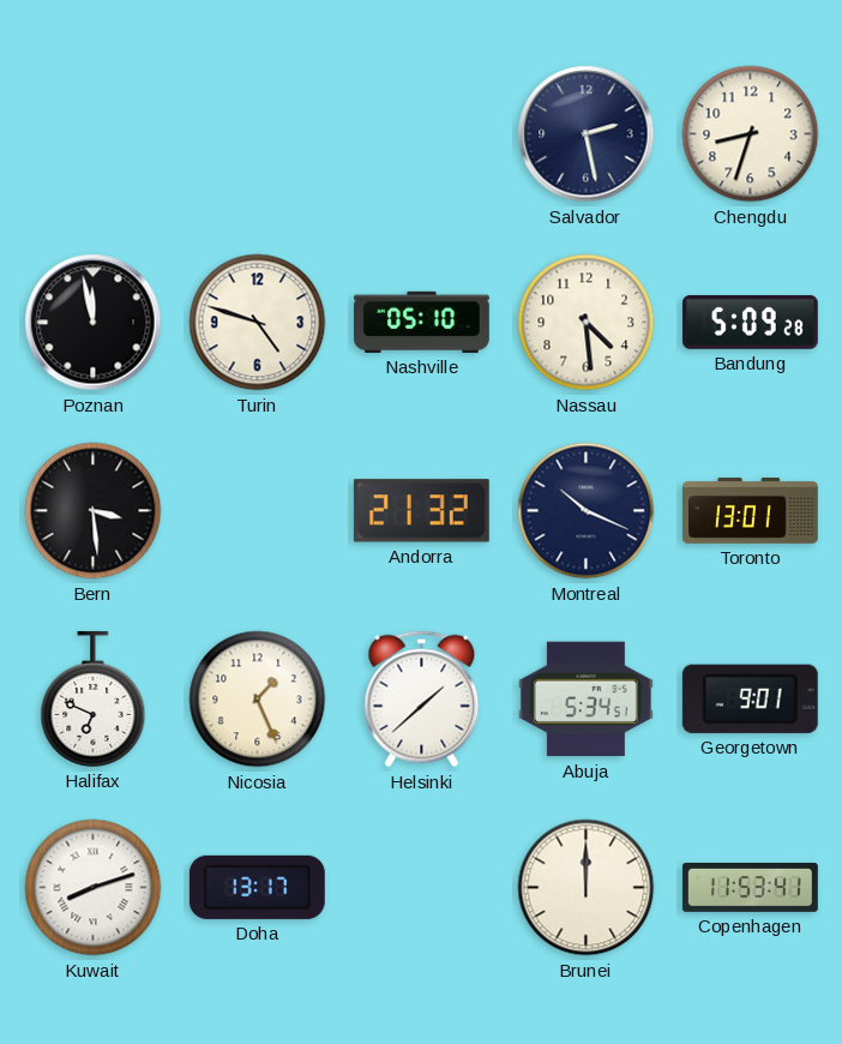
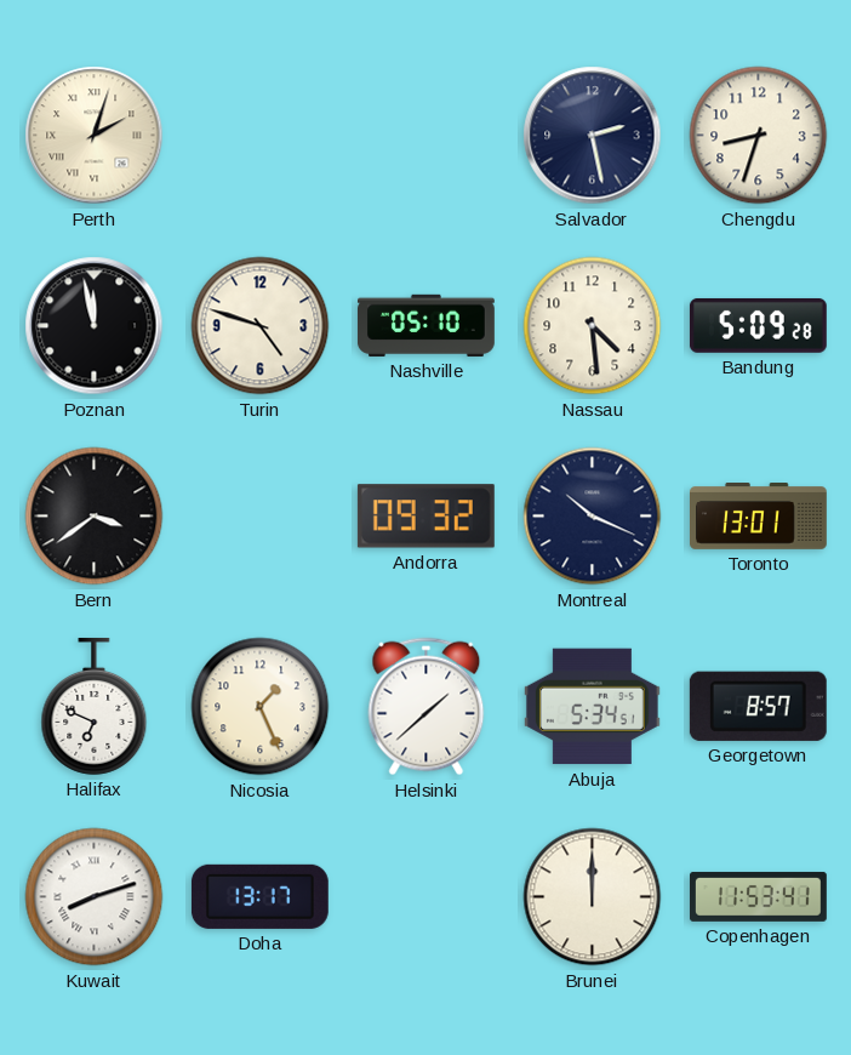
Perth: none -> 2:03 (95, 136)
Bern: 3:29 -> 3:39 (95, 517)
Andorra: 21:32 -> 09:32 (425, 517)
Georgetown: 9:01 -> 8:57 (758, 706)
